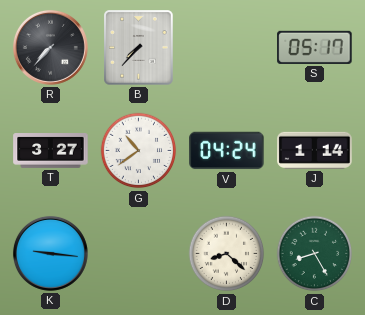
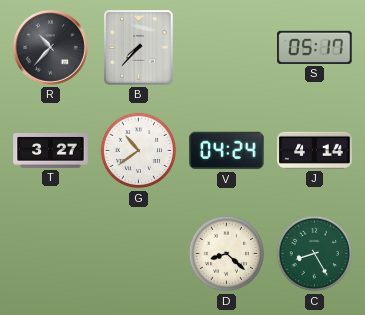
R: 7:37 -> 10:37 (50, 47)
J: 1:14 -> 4:14 (315, 150)
K: 9:16 -> none (50, 253)
